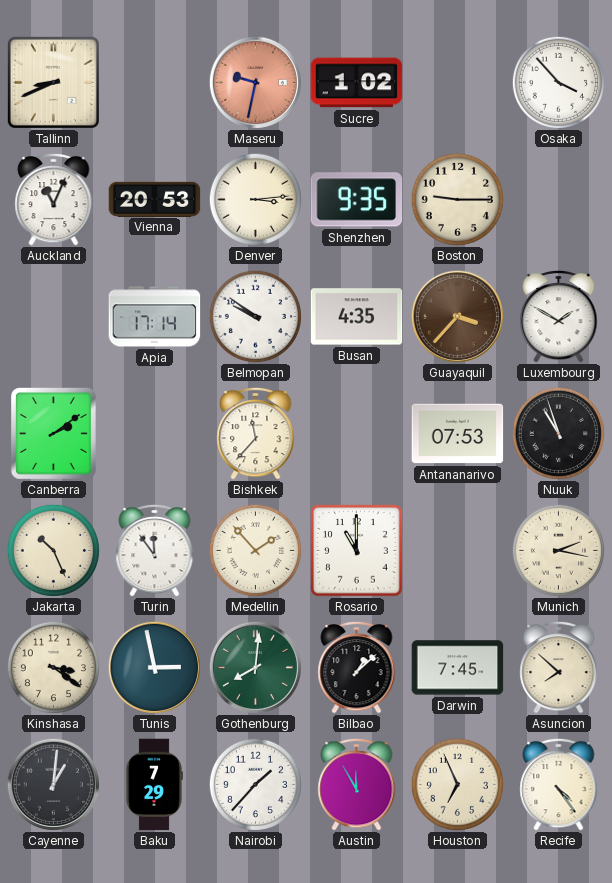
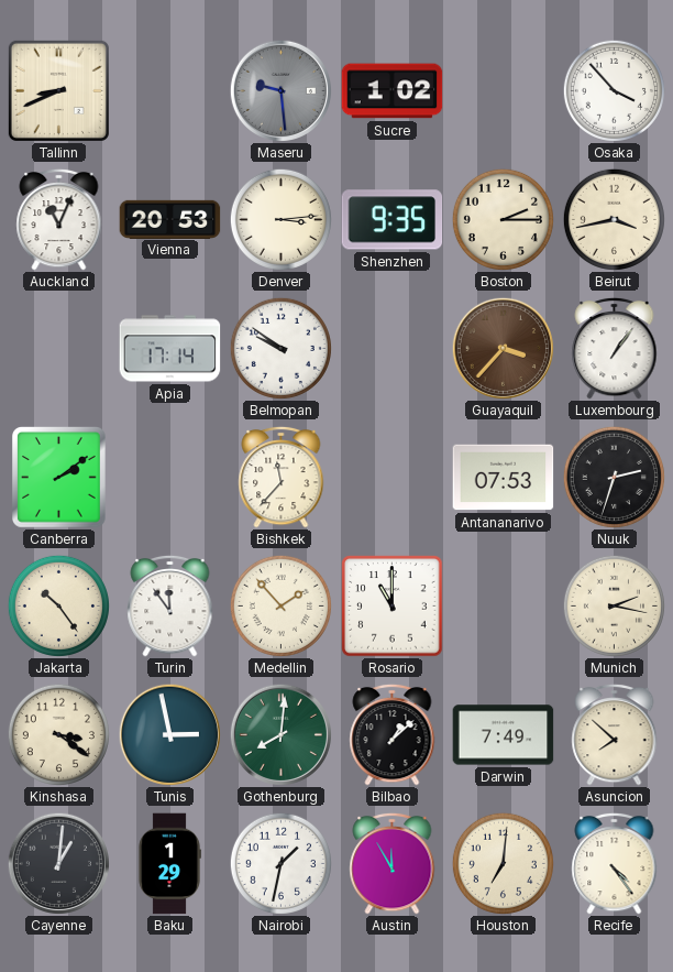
Maseru: 9:32 -> 9:29 (280, 90)
Maseru dial: salmon -> grey (280, 90)
Boston: 9:15 -> 2:15 (503, 219)
Beirut: none -> 3:43 (614, 219)
Busan: 4:35 -> none (357, 317)
Luxembourg: 1:50 -> 1:06 (615, 348)
Nuuk: 10:57 -> 2:33 (614, 477)
Jakarta: 10:26 -> 10:24 (58, 605)
Darwin: 7:45 -> 7:49 (504, 735)
Baku: 7:29 -> 1:29 (169, 864)
Nairobi: 1:37 -> 1:32 (280, 863)
Houston: 6:56 -> 7:01 (503, 863)
